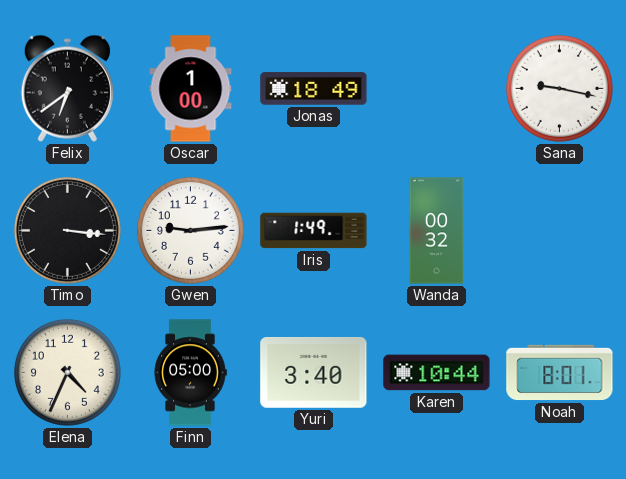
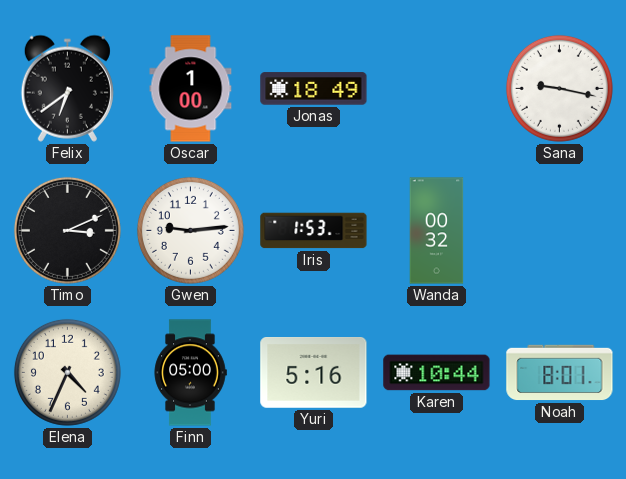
Timo: 3:16 -> 3:11 (67, 230)
Iris: 1:49 -> 1:53 (314, 231)
Yuri: 3:40 -> 5:16 (314, 373)
